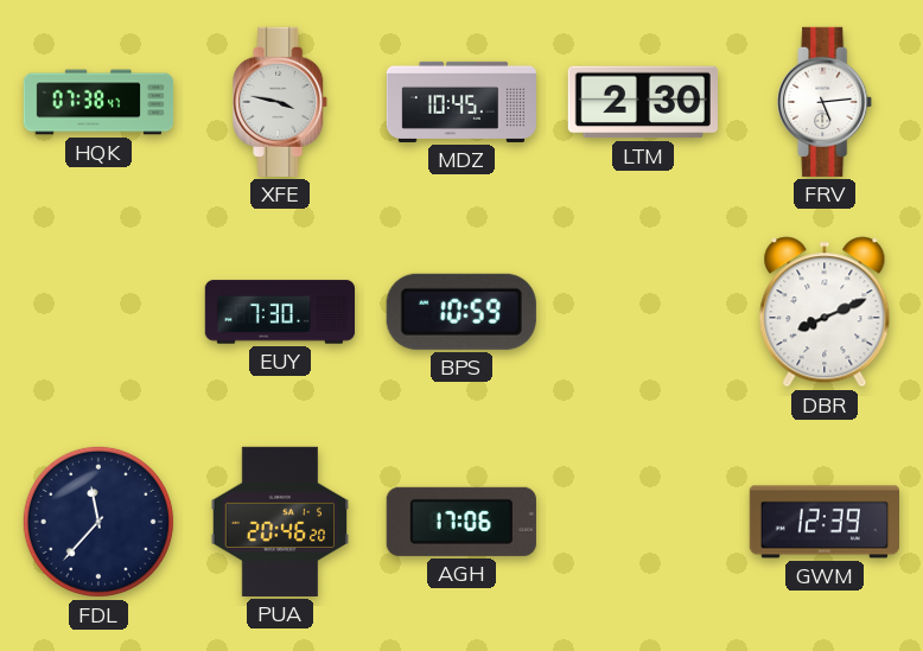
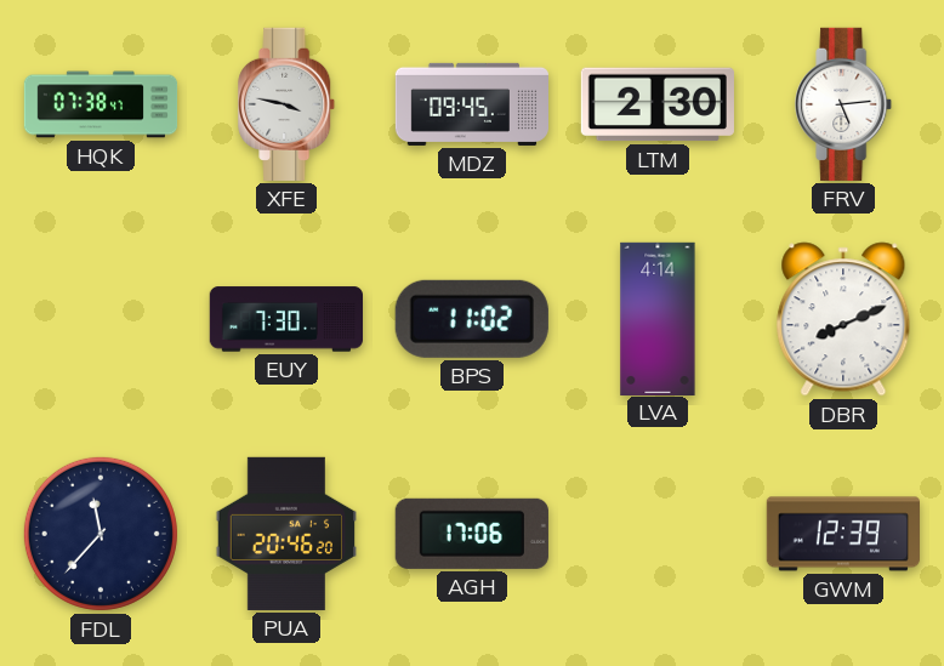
MDZ: 10:45 -> 09:45 (471, 104)
BPS: 10:59 -> 11:02 (472, 319)
LVA: none -> 4:14 (658, 318)
